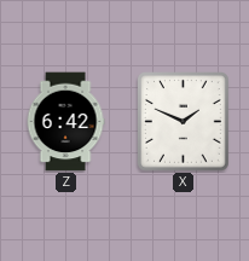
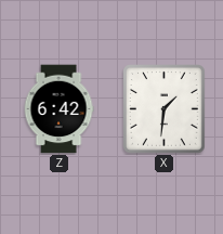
X: 1:49 -> 1:31 (165, 109)
